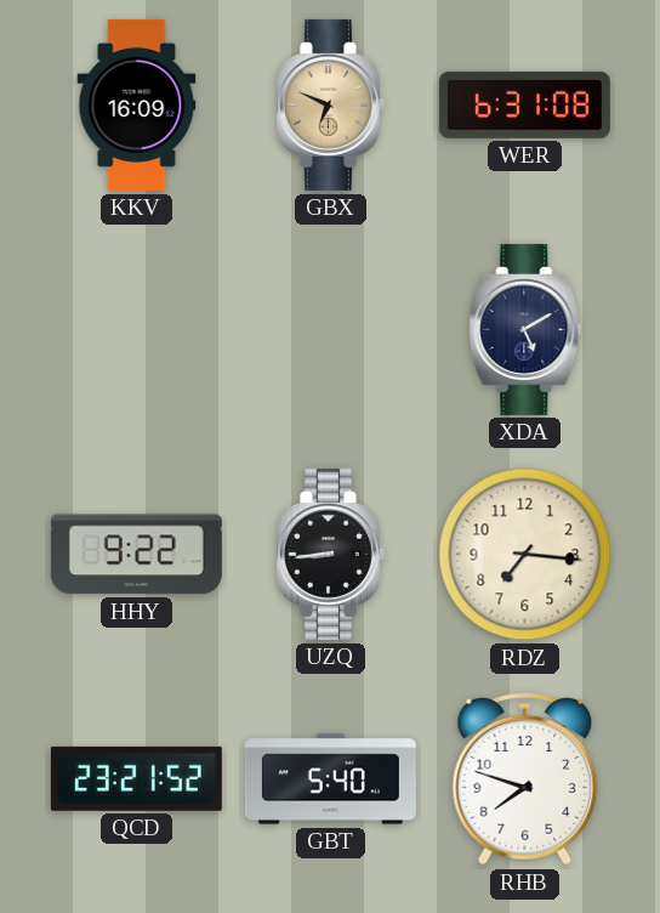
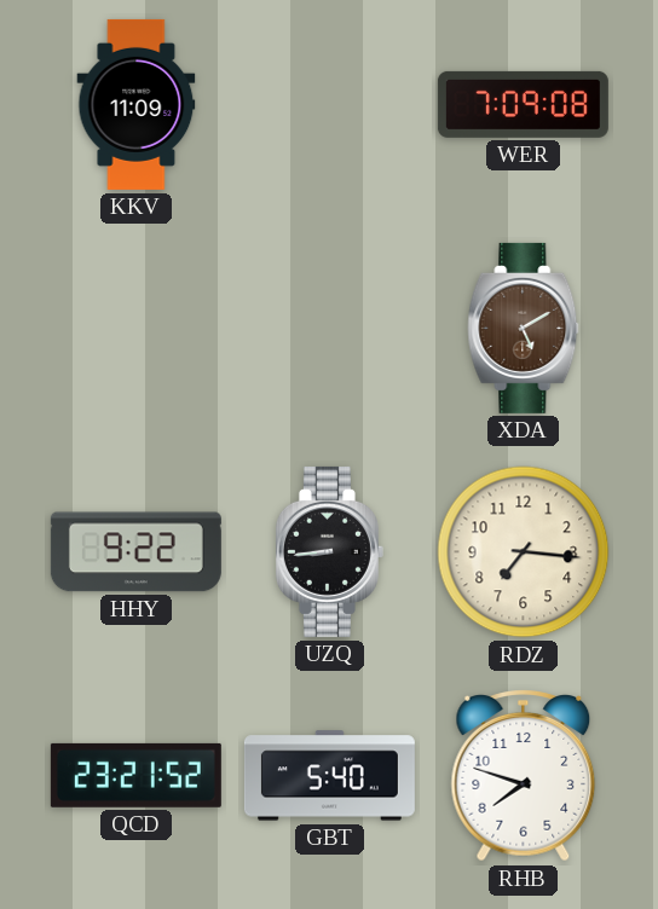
KKV: 16:09 -> 11:09 (137, 104)
GBX: 6:49 -> none (330, 104)
WER: 6:31 -> 7:09 (523, 104)
XDA dial: navy -> brown (524, 328)
